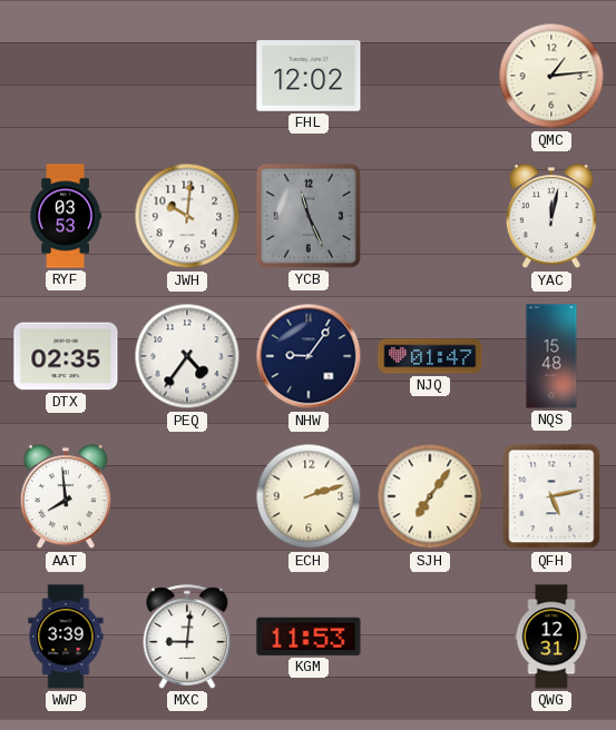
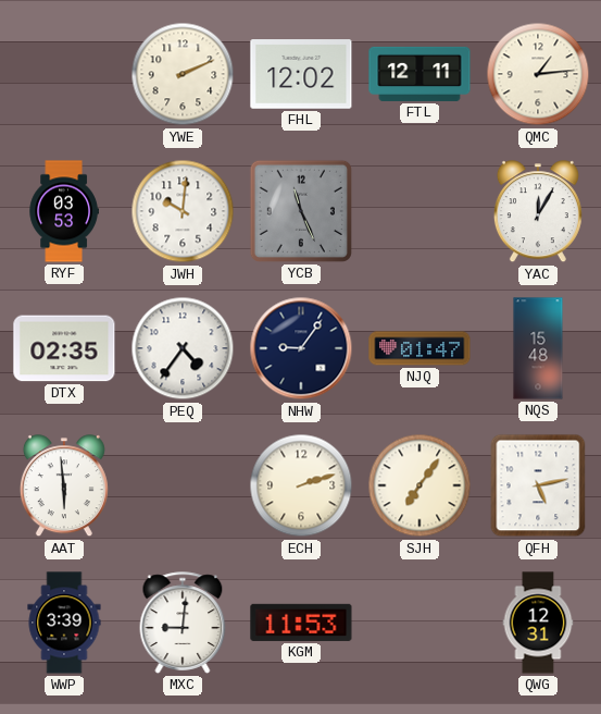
YWE: none -> 2:11 (183, 74)
FTL: none -> 12:11 (420, 74)
YAC: 12:02 -> 12:05 (538, 212)
AAT: 7:59 -> 5:59 (64, 487)
